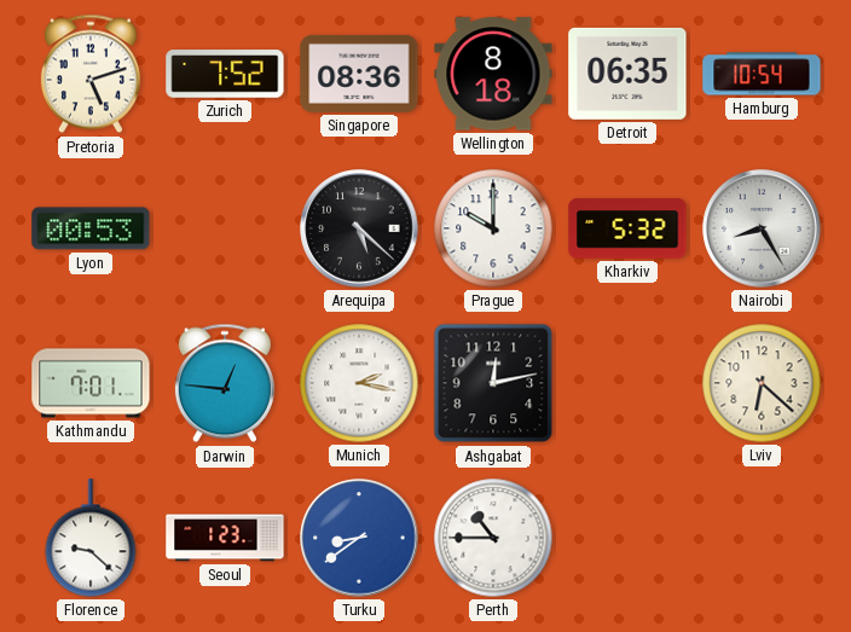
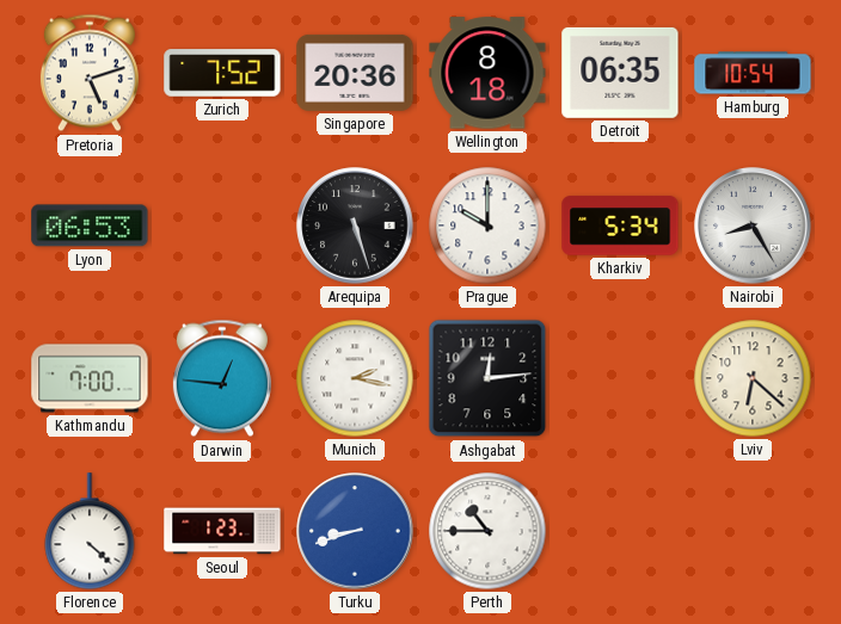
Singapore: 08:36 -> 20:36 (355, 73)
Lyon: 00:53 -> 06:53 (90, 225)
Arequipa: 5:22 -> 5:27 (355, 225)
Kharkiv: 5:32 -> 5:34 (620, 225)
Kathmandu: 7:01 -> 7:00 (90, 378)
Ashgabat: 12:13 -> 12:14 (487, 378)
Florence: 9:22 -> 4:22 (90, 531)
Turku: 8:39 -> 8:42 (355, 531)
